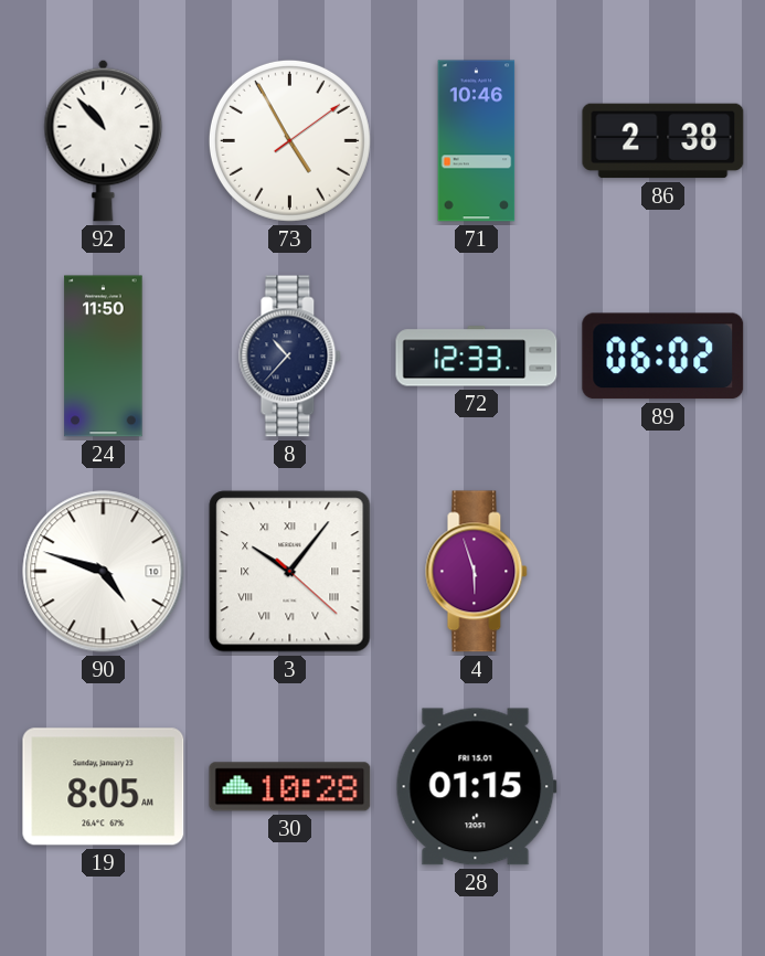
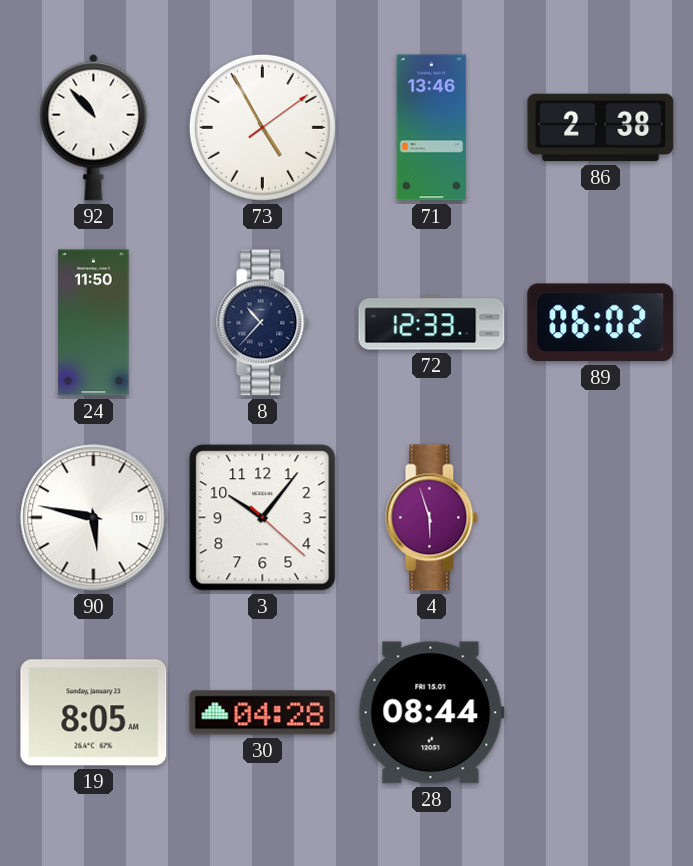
71: 10:46 -> 13:46 (432, 128)
90: 4:48 -> 5:47 (94, 518)
3 numerals: Roman -> Arabic (263, 518)
30: 10:28 -> 04:28 (263, 713)
28: 01:15 -> 08:44 (431, 713)
